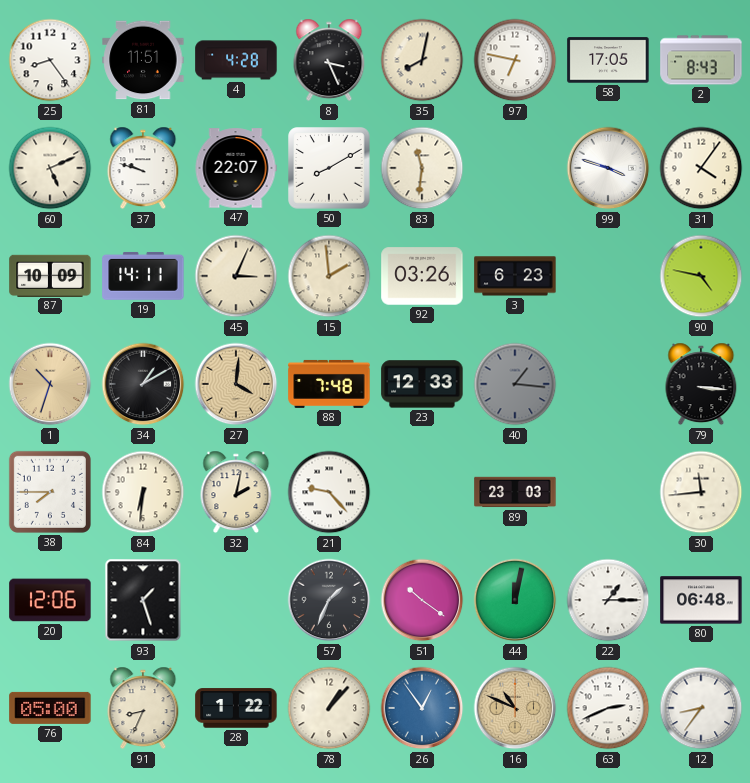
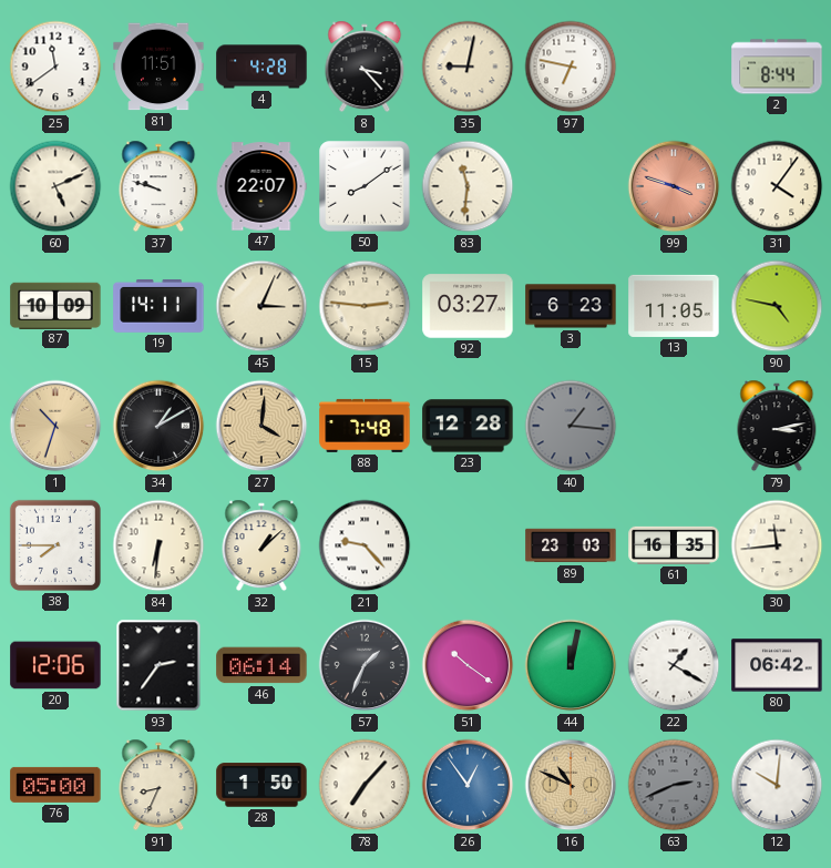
25: 8:24 -> 11:39 (55, 67)
8: 3:26 -> 3:23 (365, 67)
35: 8:02 -> 9:02 (468, 67)
58: 17:05 -> none (608, 60)
2: 8:43 -> 8:44 (777, 67)
50: 8:10 -> 8:09 (365, 186)
99 dial: white -> salmon (674, 186)
15: 1:59 -> 2:46 (365, 306)
92: 03:26 -> 03:27 (468, 306)
13: none -> 11:05 (674, 306)
23: 12:33 -> 12:28 (468, 426)
79: 3:16 -> 3:13 (777, 426)
32: 2:02 -> 1:08 (261, 545)
61: none -> 16:35 (674, 545)
93: 1:27 -> 2:36 (158, 665)
46: none -> 06:14 (261, 665)
22: 1:15 -> 1:20 (674, 665)
80: 06:48 -> 06:42 (777, 665)
28: 1:22 -> 1:50 (261, 785)
78: 1:07 -> 7:07 (365, 785)
63 dial: white -> grey (674, 785)
12: 8:36 -> 10:01 (777, 785)
